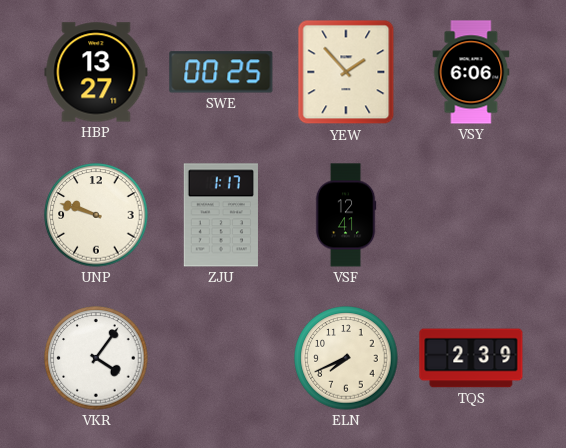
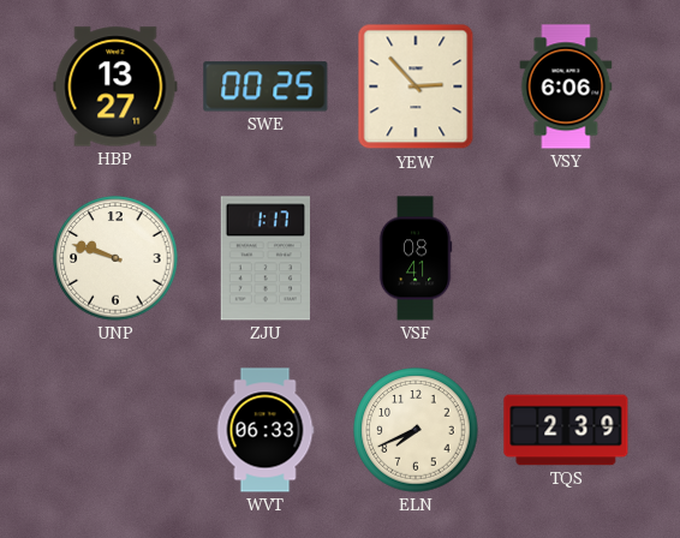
YEW: 1:53 -> 2:53 (416, 86)
VSF: 12:41 -> 08:41 (416, 258)
VKR: 4:06 -> none (96, 358)
WVT: none -> 06:33 (266, 430)
